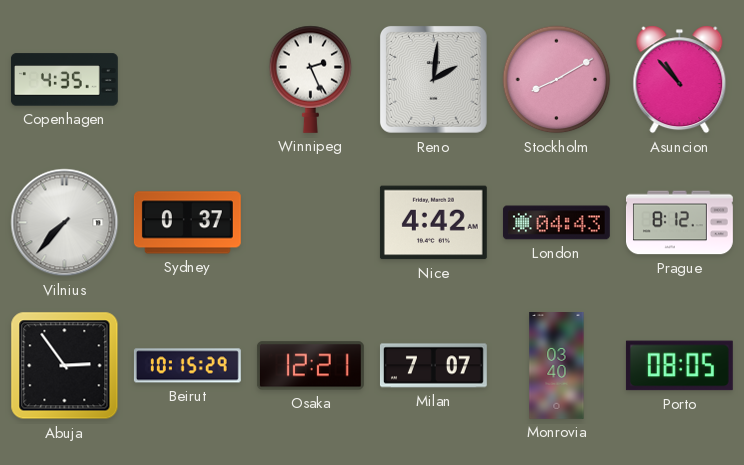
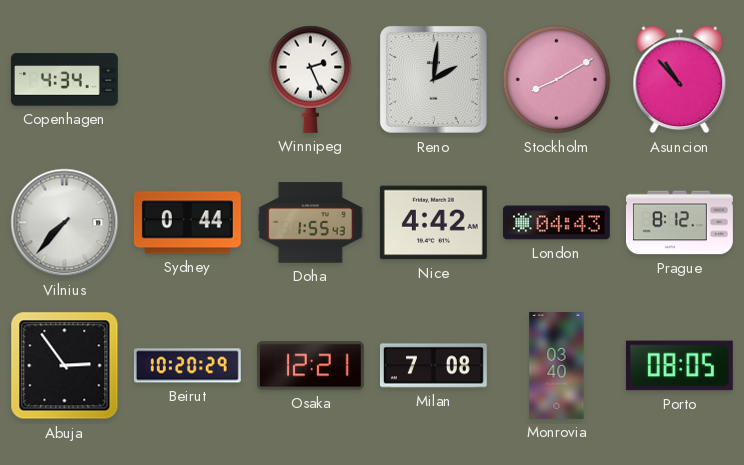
Copenhagen: 4:35 -> 4:34 (64, 80)
Sydney: 0:37 -> 0:44 (187, 223)
Doha: none -> 1:55 (310, 223)
Beirut: 10:15 -> 10:20 (187, 366)
Milan: 7:07 -> 7:08 (433, 366)
